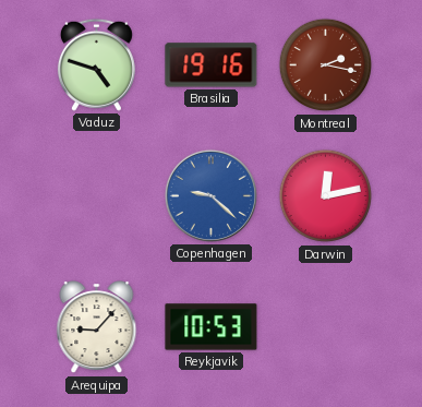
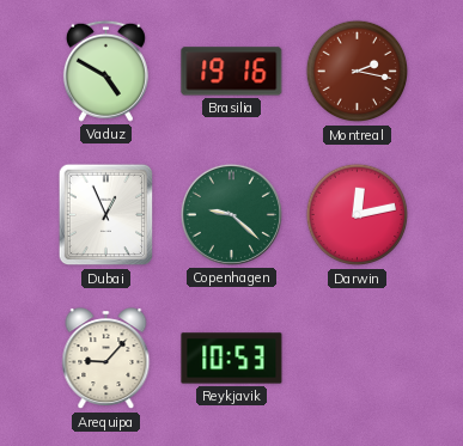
Vaduz: 4:48 -> 4:50 (105, 71)
Dubai: none -> 12:56 (106, 215)
Copenhagen dial: blue -> green (231, 214)
